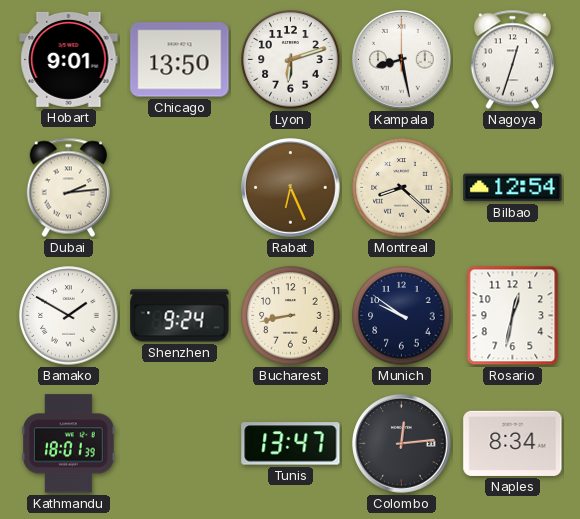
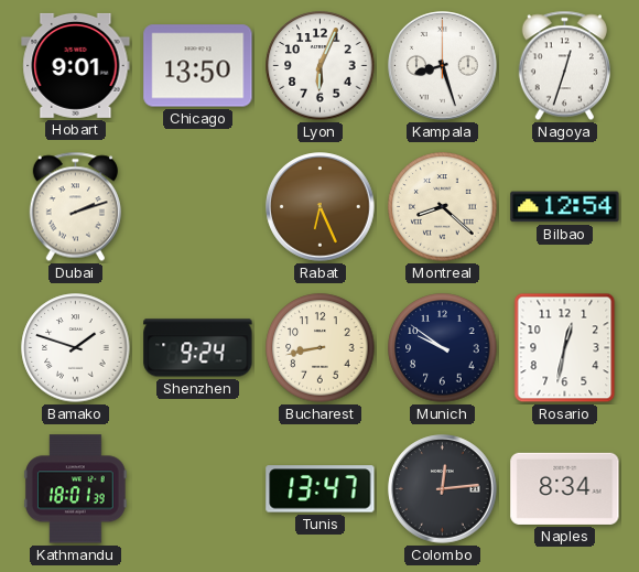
Lyon: 6:12 -> 6:04 (321, 66)
Kampala: 8:28 -> 8:27 (443, 66)
Dubai: 2:14 -> 2:12 (75, 207)
Bamako: 1:50 -> 1:48 (76, 348)
